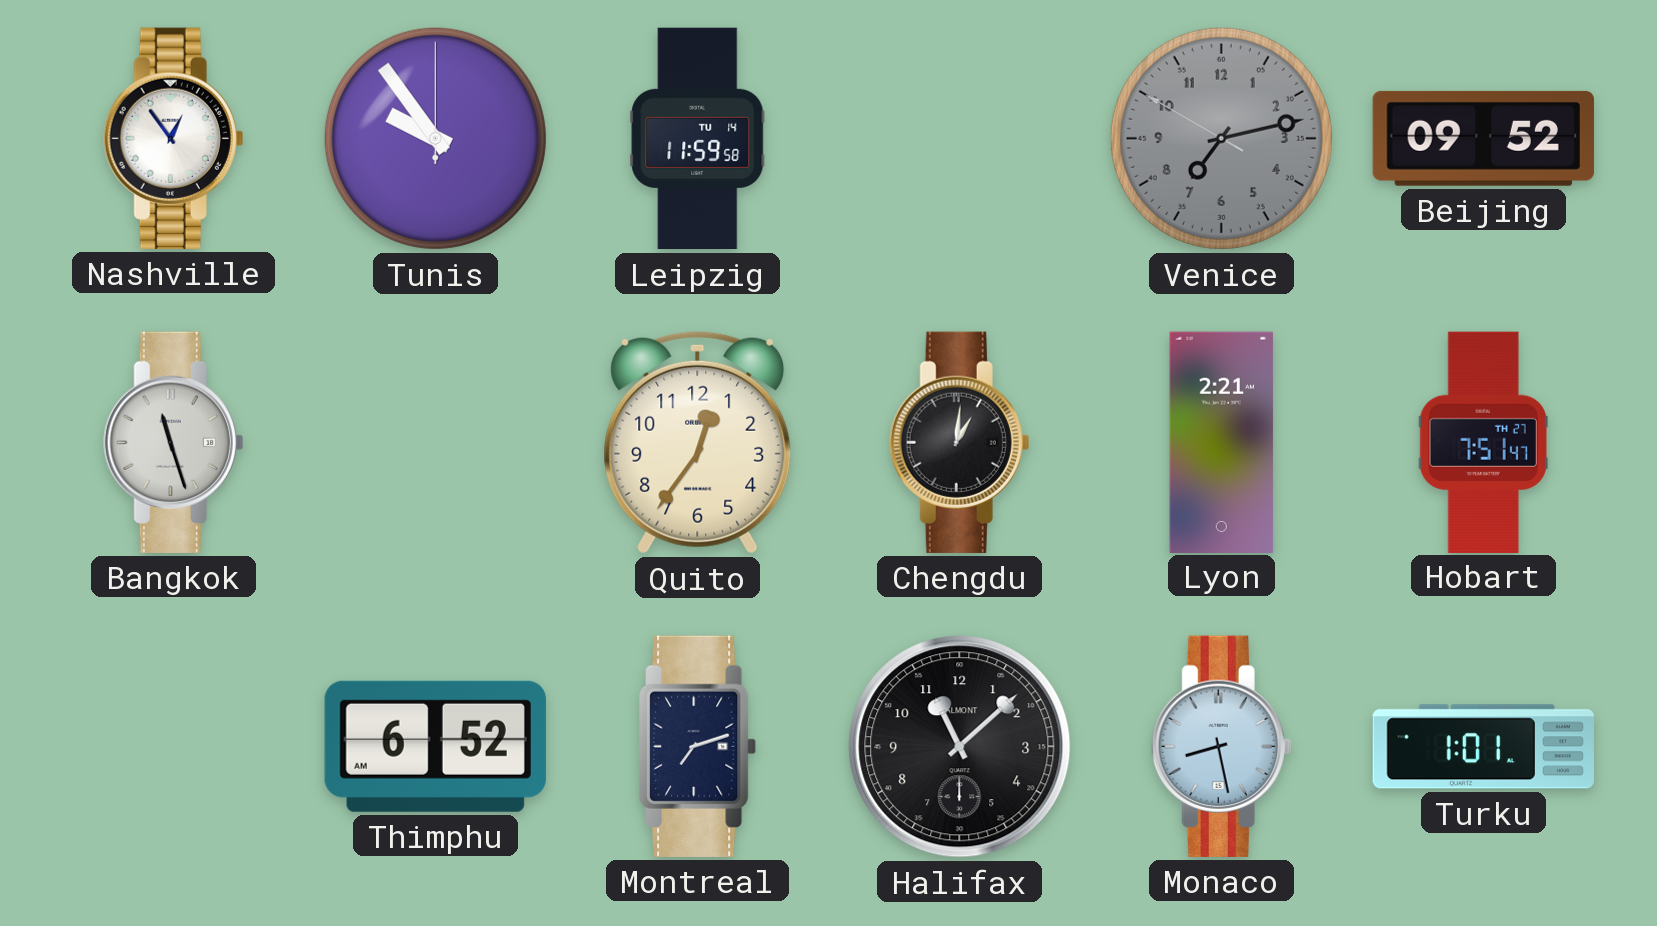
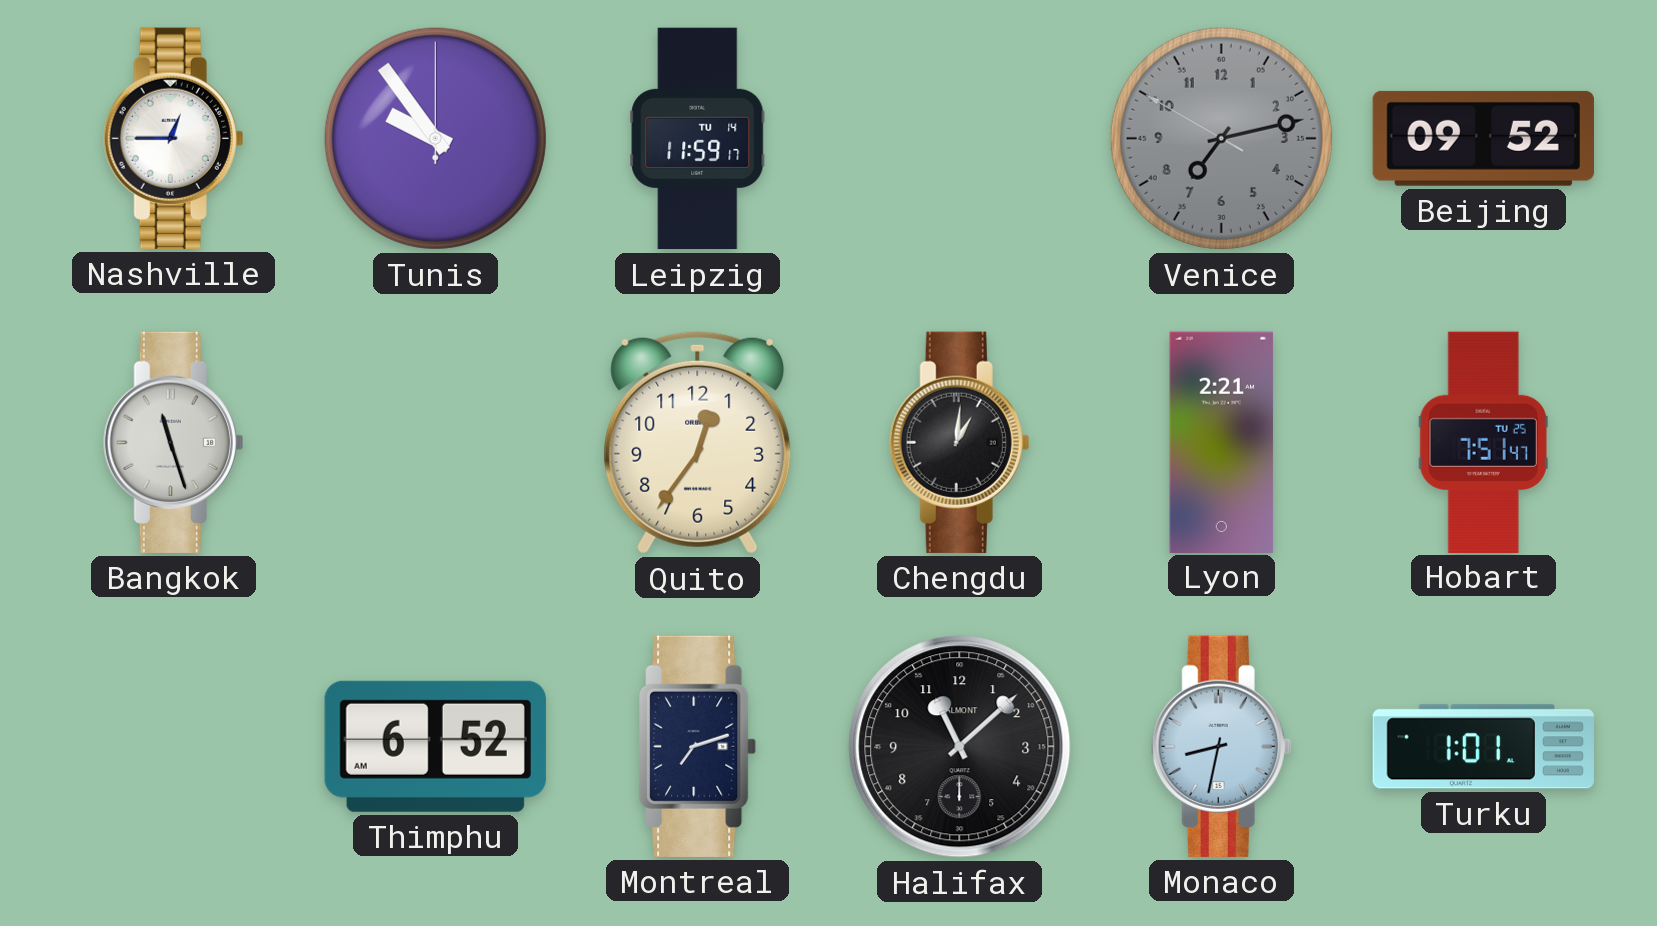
Nashville: 12:54 -> 12:45 (174, 138)
Leipzig: 11:59:58 -> 11:59:17 (698, 139)
Hobart date: TH 27 -> TU 25 (1483, 442)
Monaco: 8:28 -> 8:32 (1222, 746)
